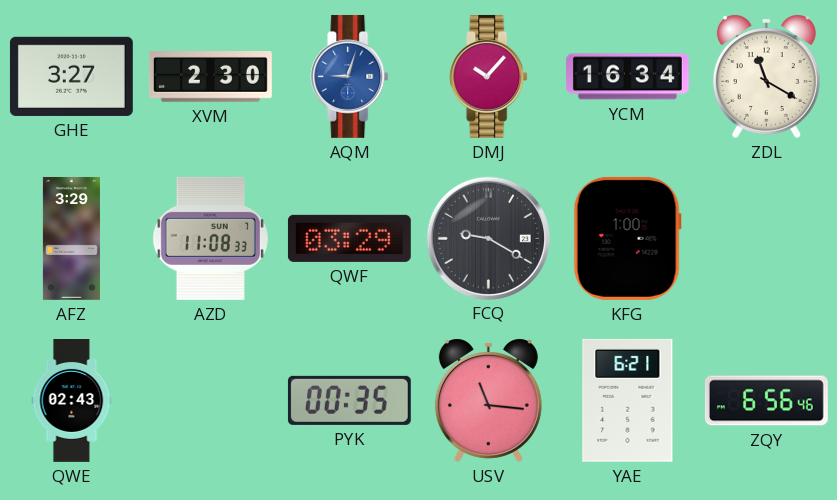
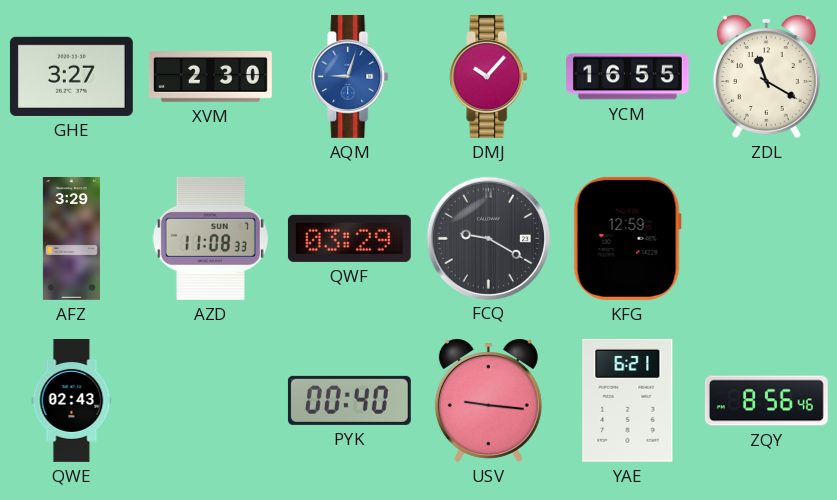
YCM: 16:34 -> 16:55 (627, 77)
KFG: 1:00 -> 12:59 (627, 238)
PYK: 00:35 -> 00:40 (349, 400)
USV: 11:16 -> 9:16 (488, 400)
ZQY: 6:56 -> 8:56 (766, 401)
